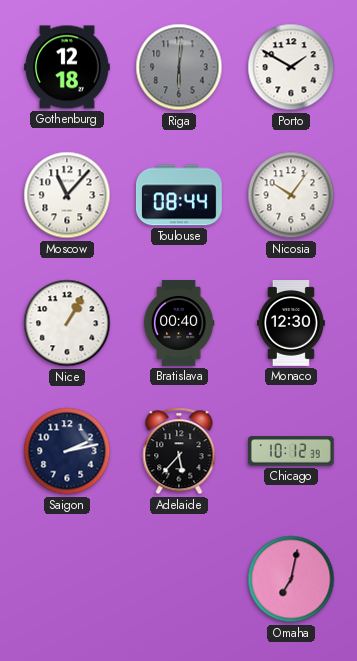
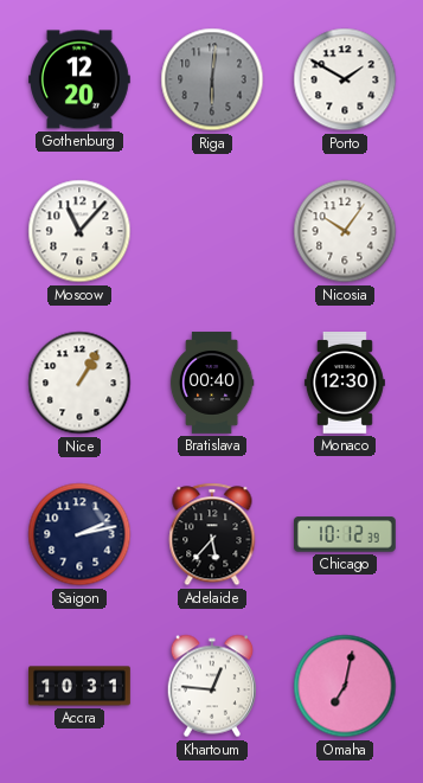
Gothenburg: 12:18 -> 12:20 (81, 79)
Toulouse: 08:44 -> none (179, 195)
Accra: none -> 10:31 (81, 686)
Khartoum: none -> 12:46 (212, 686)
